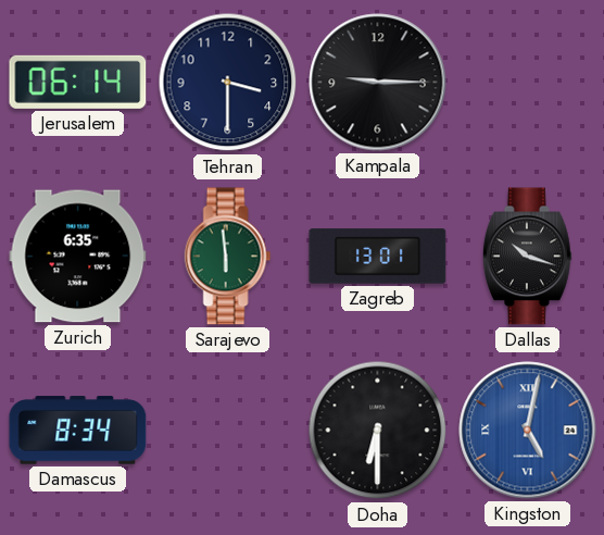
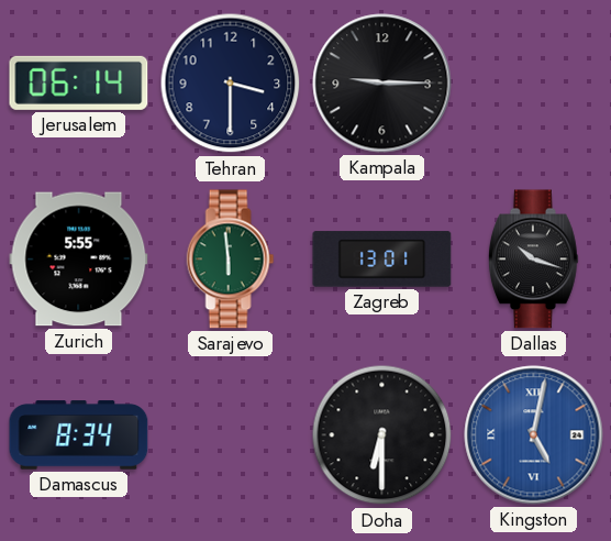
Zurich: 6:35 -> 5:55 (79, 260)
